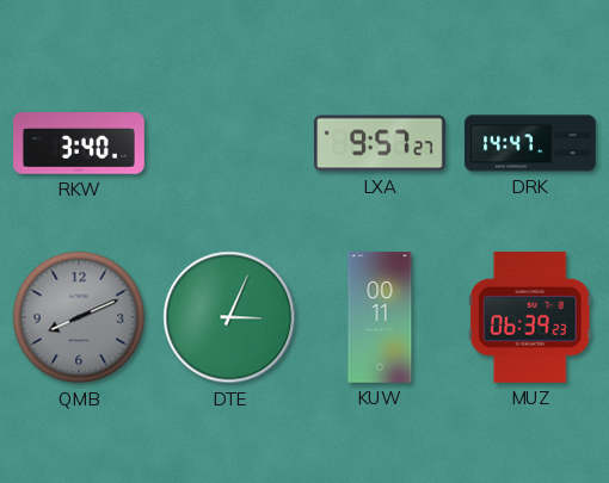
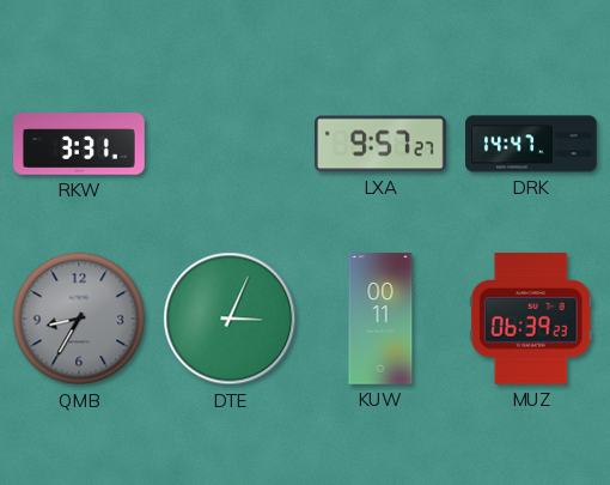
RKW: 3:40 -> 3:31 (79, 144)
QMB: 8:11 -> 8:35 (79, 319)
